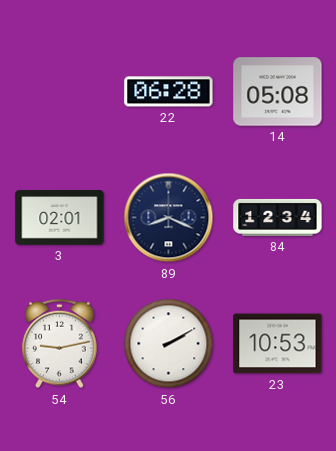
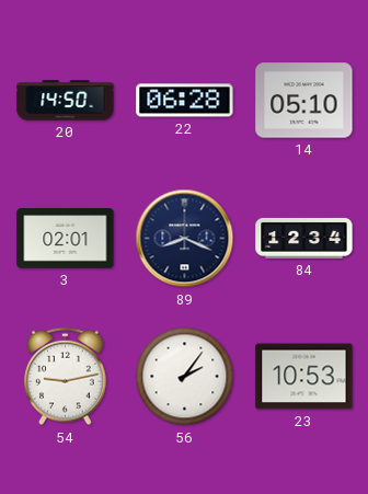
20: none -> 14:50 (66, 101)
14: 05:08 -> 05:10 (304, 101)
56: 2:10 -> 2:06 (185, 377)
